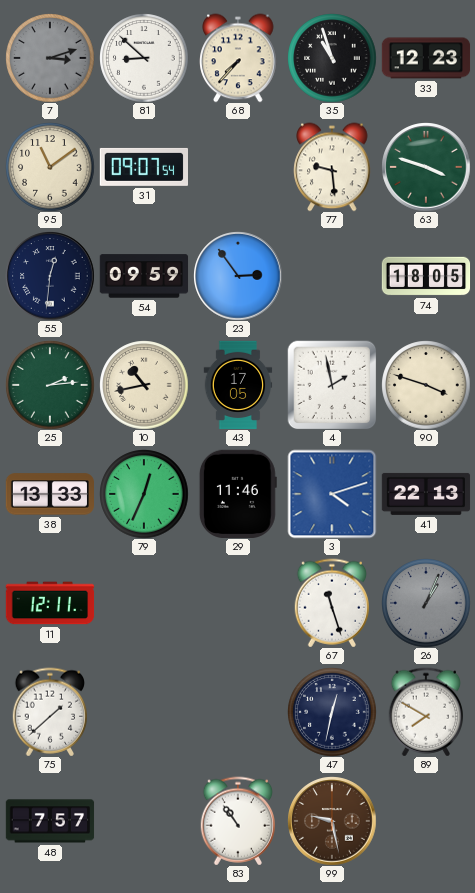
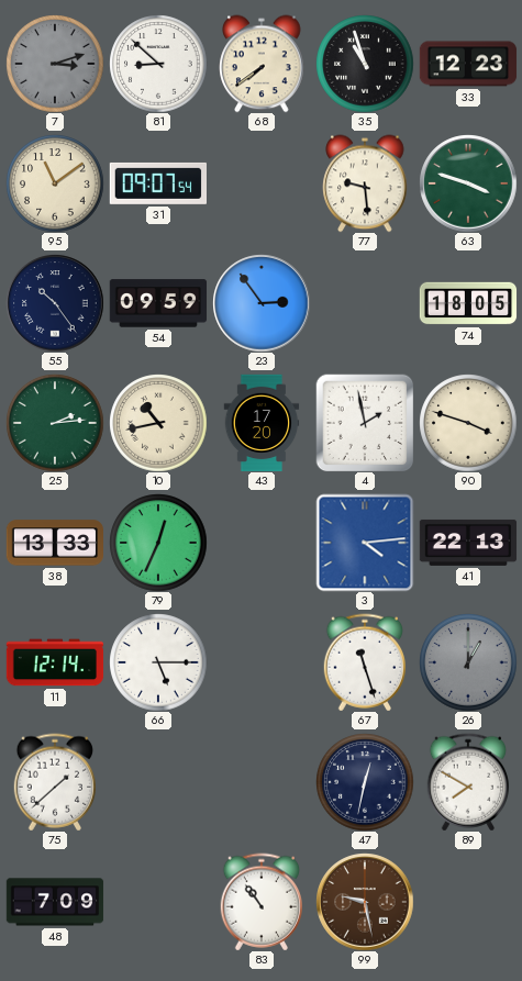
68: 7:37 -> 7:39 (262, 64)
55: 12:31 -> 10:24 (55, 303)
43: 17:05 -> 17:20 (262, 423)
29: 11:46 -> none (238, 493)
3: 4:12 -> 4:14 (365, 543)
11: 12:11 -> 12:14 (55, 662)
66: none -> 5:15 (158, 662)
26: 1:04 -> 1:00 (468, 662)
48: 7:57 -> 7:09 (55, 902)
